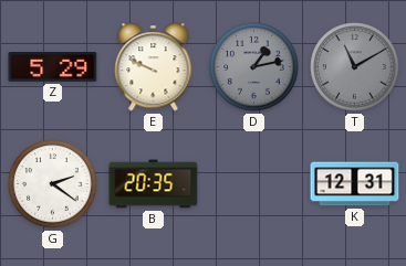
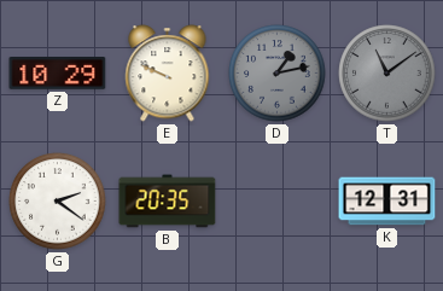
Z: 5:29 -> 10:29 (58, 74)
T: 11:10 -> 11:09 (387, 74)
